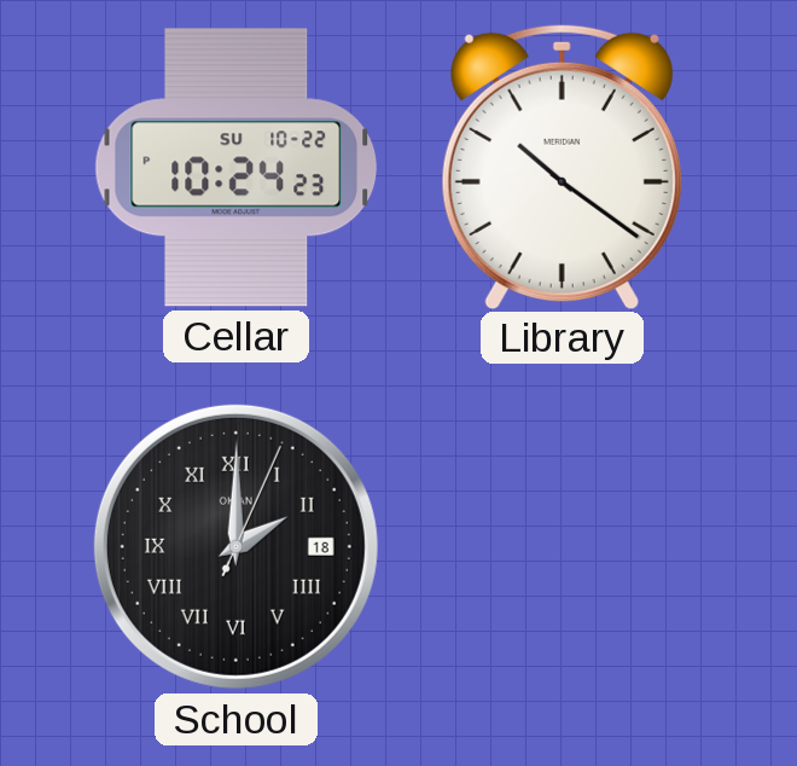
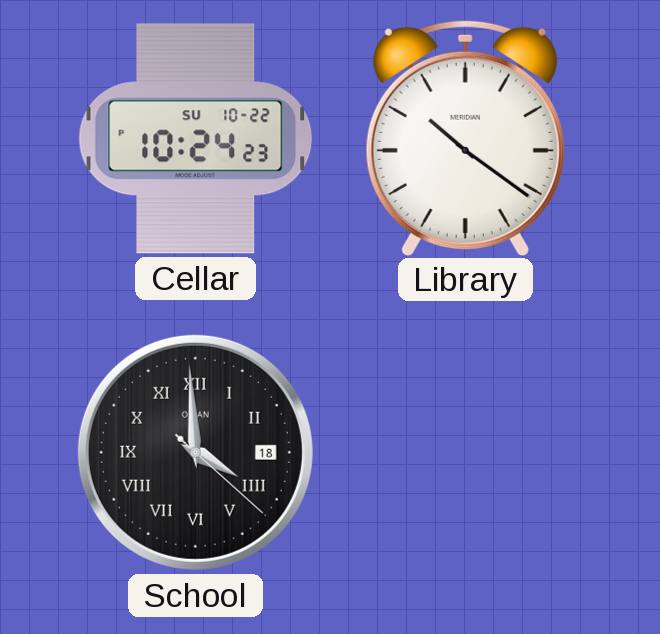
School: 2:00 -> 3:59 (195, 452)
